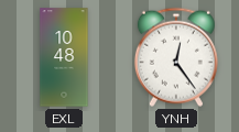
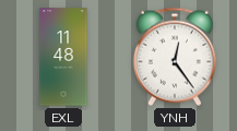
EXL: 10:48 -> 11:48 (63, 57)
